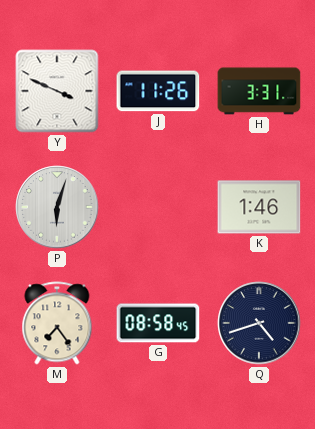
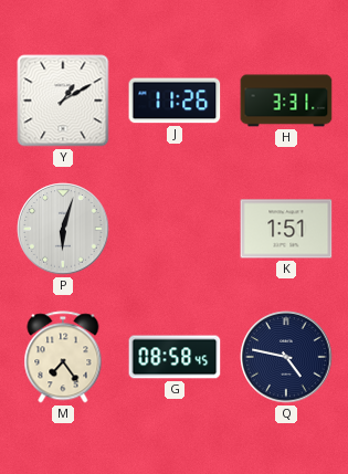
Y: 3:49 -> 1:10 (63, 101)
K: 1:46 -> 1:51 (286, 229)
Q: 4:42 -> 4:47 (286, 357)
